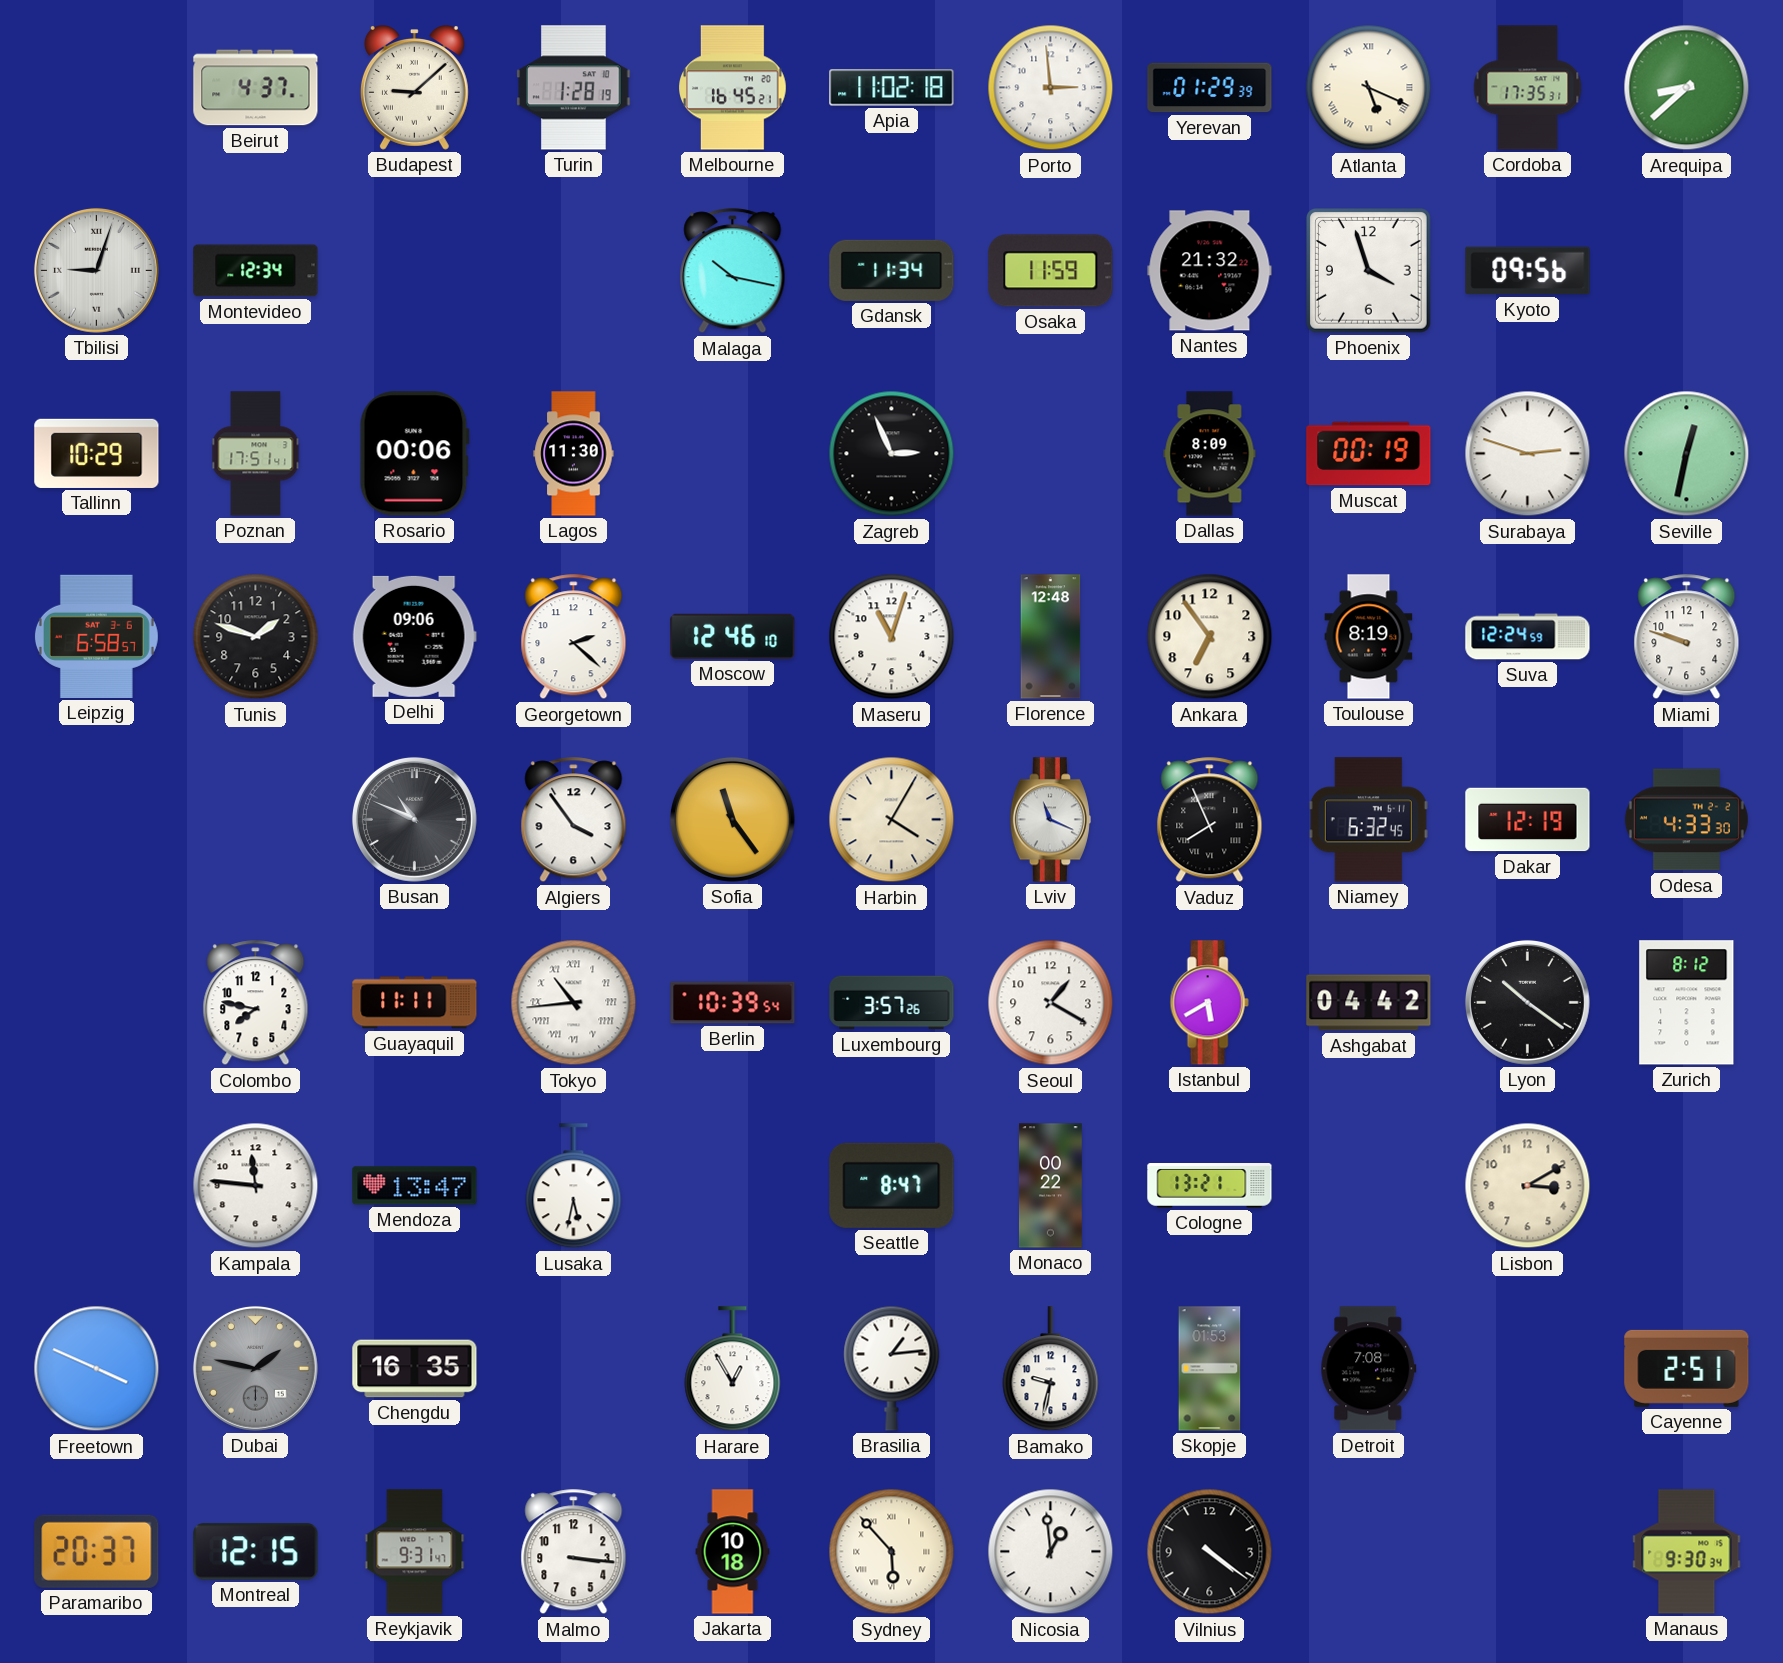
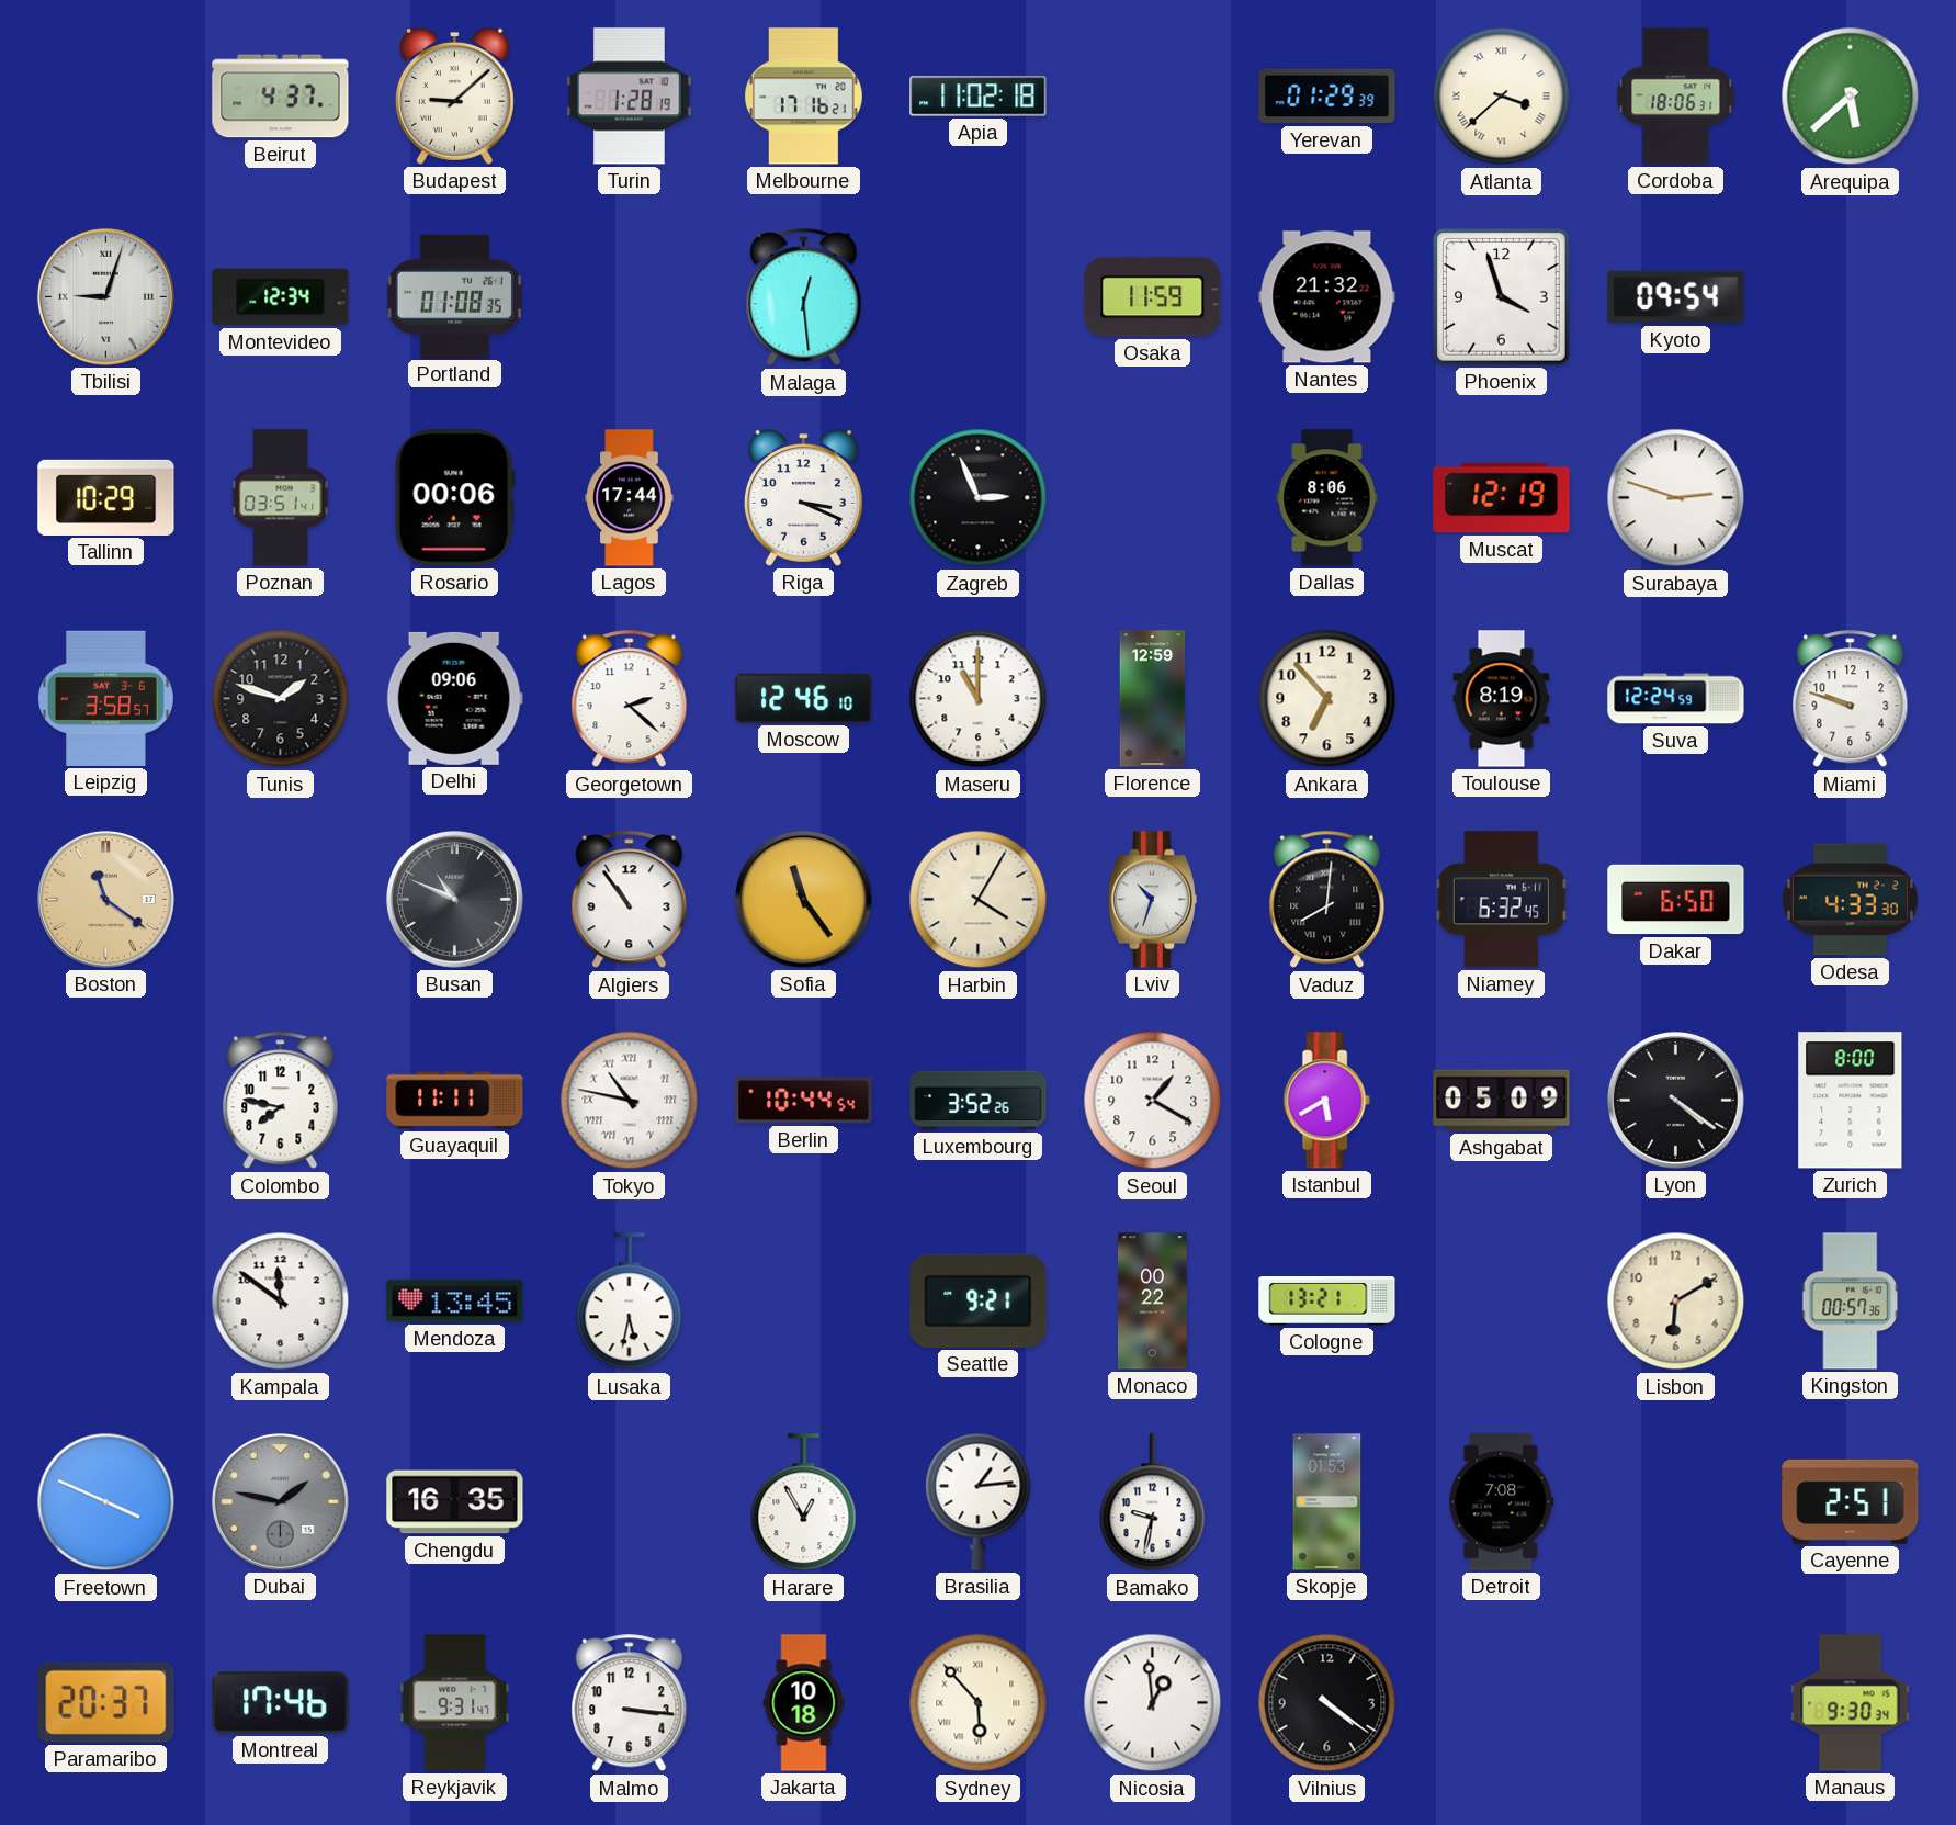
Melbourne: 16:45 -> 17:16 (804, 97)
Porto: 2:59 -> none (1051, 88)
Atlanta: 5:19 -> 3:38 (1502, 97)
Cordoba: 17:35 -> 18:06 (1676, 97)
Arequipa: 8:38 -> 5:38 (1851, 97)
Portland: none -> 01:08 (454, 296)
Malaga: 10:17 -> 12:29 (804, 297)
Gdansk: 11:34 -> none (892, 270)
Kyoto: 09:56 -> 09:54 (1676, 297)
Poznan: 17:51 -> 03:51 (281, 498)
Lagos: 11:30 -> 17:44 (630, 498)
Riga: none -> 3:19 (803, 498)
Dallas: 8:09 -> 8:06 (1327, 498)
Muscat: 00:19 -> 12:19 (1502, 498)
Seville: 12:32 -> none (1687, 454)
Leipzig: 6:58 -> 3:58 (105, 698)
Maseru: 11:03 -> 11:00 (979, 699)
Florence: 12:48 -> 12:59 (1153, 699)
Ankara: 6:54 -> 6:53 (1327, 699)
Boston: none -> 11:21 (105, 899)
Algiers: 3:54 -> 10:54 (630, 900)
Lviv: 11:19 -> 10:33 (1152, 900)
Vaduz: 7:56 -> 8:01 (1327, 900)
Dakar: 12:19 -> 6:50 (1676, 900)
Tokyo: 10:44 -> 10:47 (630, 1101)
Berlin: 10:39 -> 10:44 (804, 1101)
Luxembourg: 3:57 -> 3:52 (979, 1101)
Ashgabat: 04:42 -> 05:09 (1502, 1101)
Lyon: 10:21 -> 4:21 (1675, 1100)
Zurich: 8:12 -> 8:00 (1851, 1101)
Kampala: 11:46 -> 11:51 (281, 1302)
Mendoza: 13:47 -> 13:45 (455, 1302)
Seattle: 8:47 -> 9:21 (979, 1300)
Lisbon: 3:10 -> 6:10 (1676, 1302)
Kingston: none -> 00:57 (1851, 1302)
Montreal: 12:15 -> 17:46 (281, 1703)
